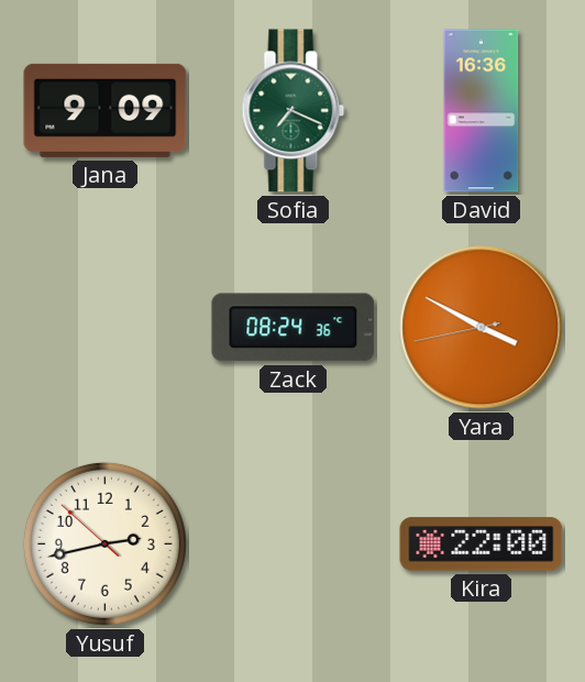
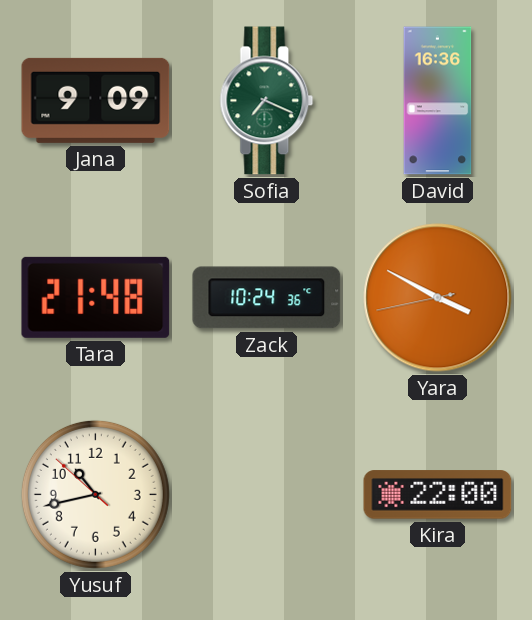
Tara: none -> 21:48 (96, 297)
Zack: 08:24 -> 10:24 (267, 298)
Yusuf: 2:42 -> 10:42 (95, 494)
